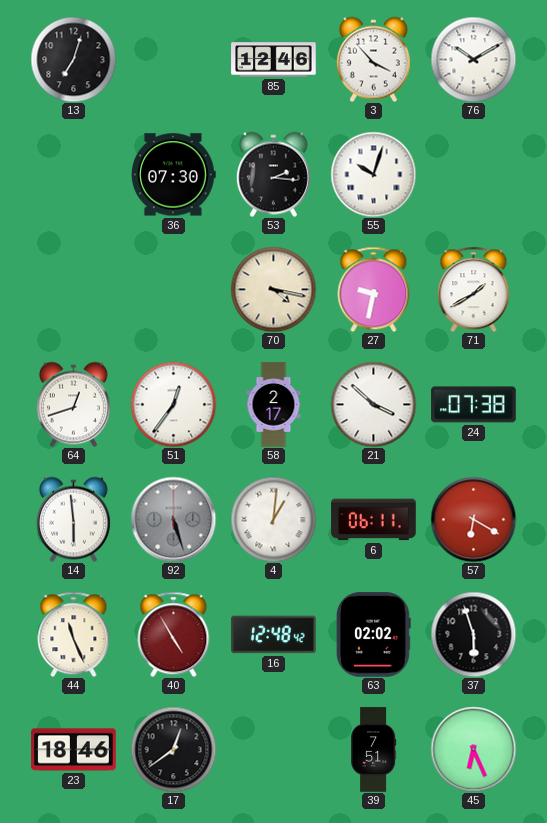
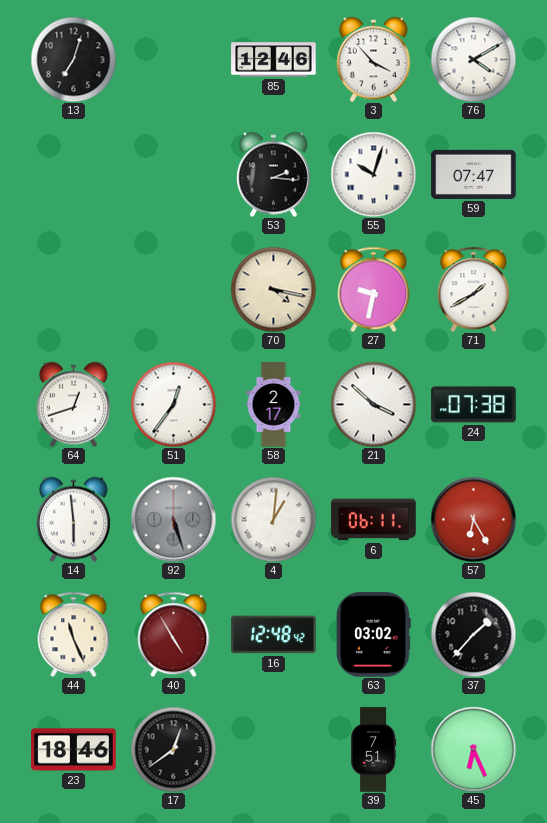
76: 10:10 -> 4:10 (473, 59)
36: 07:30 -> none (174, 175)
59: none -> 07:47 (474, 174)
57: 6:20 -> 6:25 (473, 519)
63: 02:02 -> 03:02 (374, 635)
37: 5:57 -> 1:37 (473, 634)
